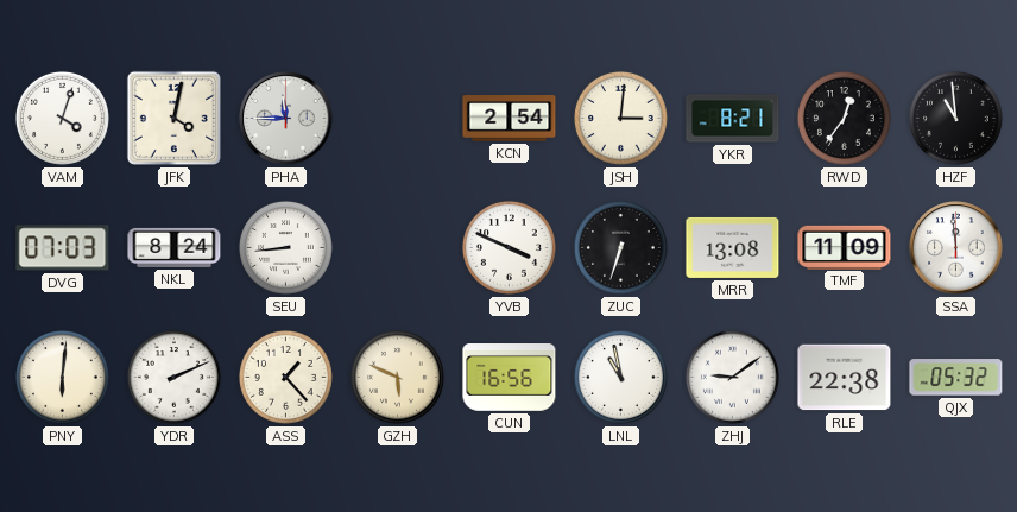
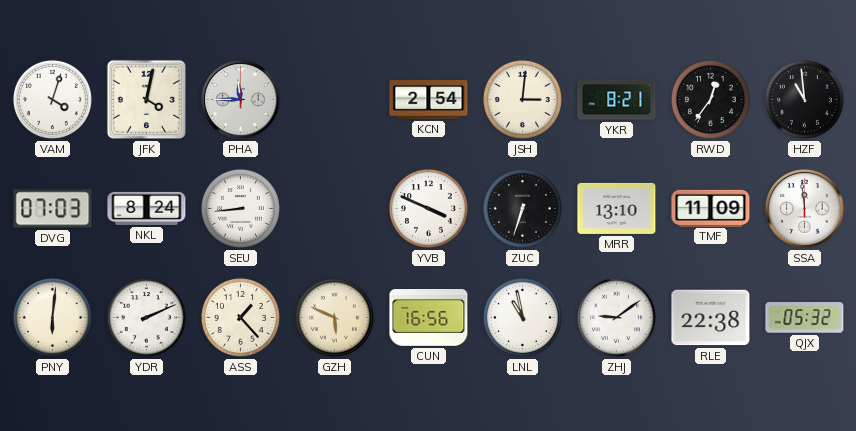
MRR: 13:08 -> 13:10 (617, 208)
